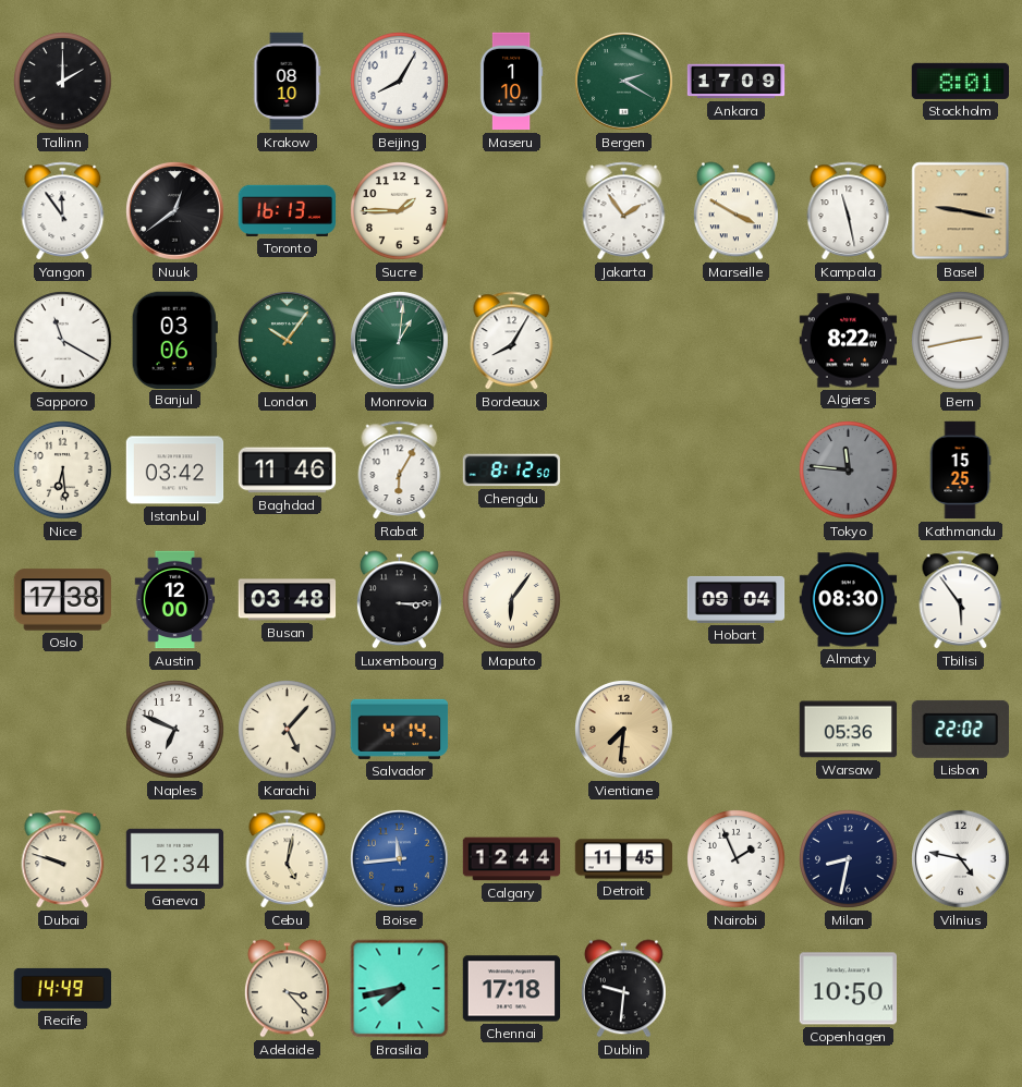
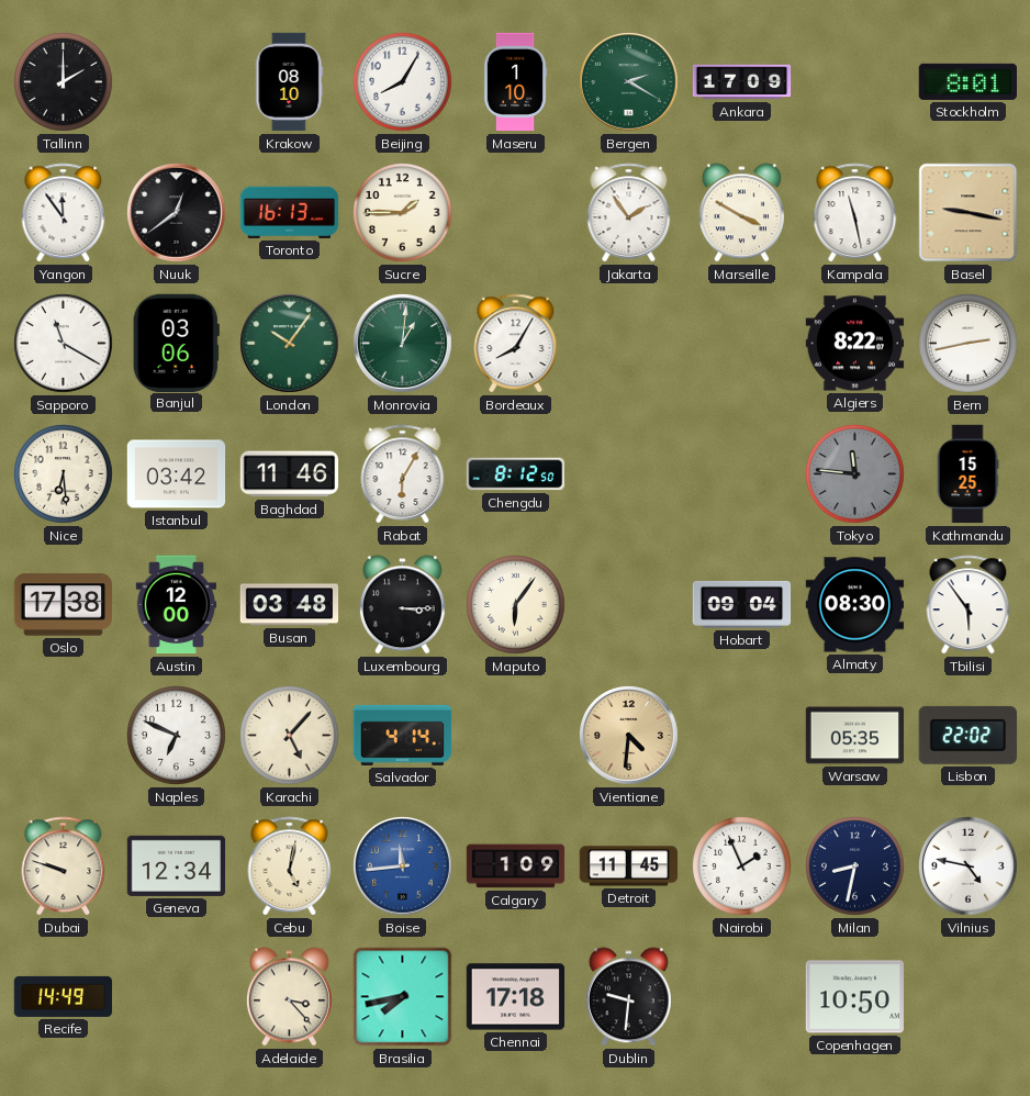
Vientiane: 7:31 -> 4:31 (629, 736)
Warsaw: 05:36 -> 05:35 (855, 736)
Calgary: 12:44 -> 1:09 (516, 866)
